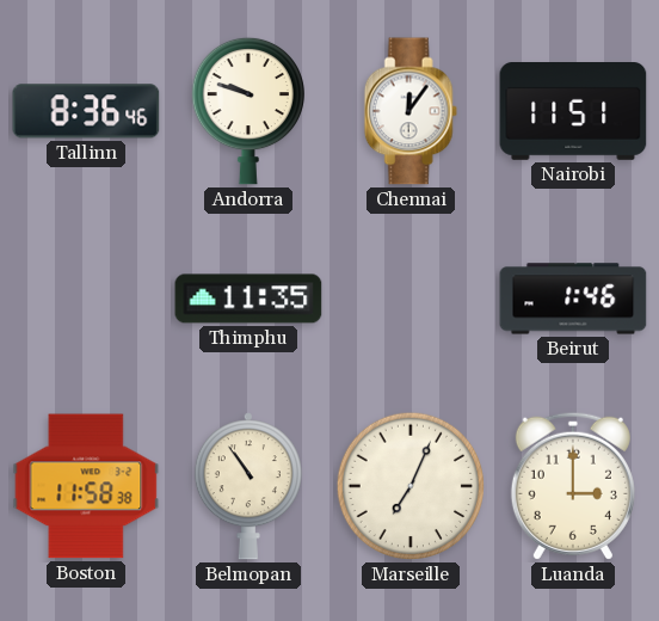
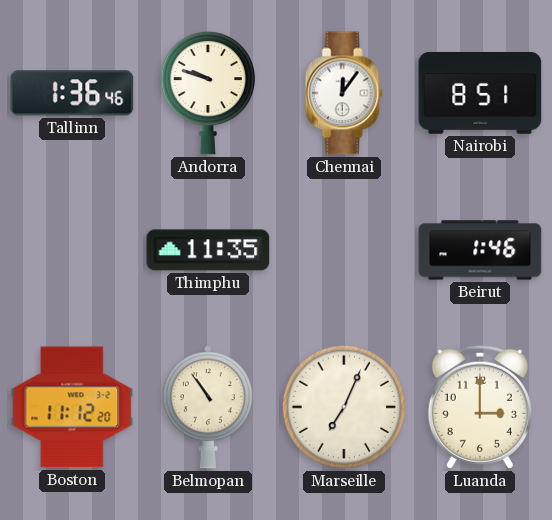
Tallinn: 8:36 -> 1:36 (72, 93)
Nairobi: 11:51 -> 8:51 (480, 94)
Boston: 11:58 -> 11:12 (72, 407)
